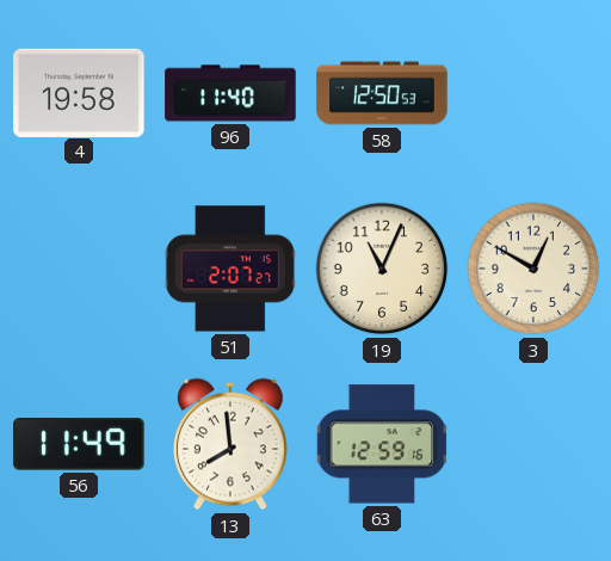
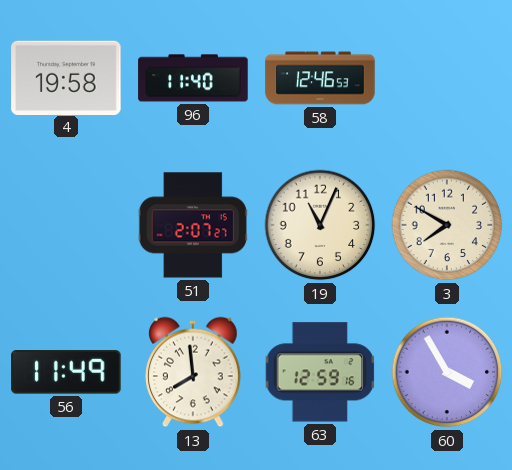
58: 12:50 -> 12:46 (320, 78)
3: 12:50 -> 7:50 (447, 225)
60: none -> 3:55 (447, 372)
